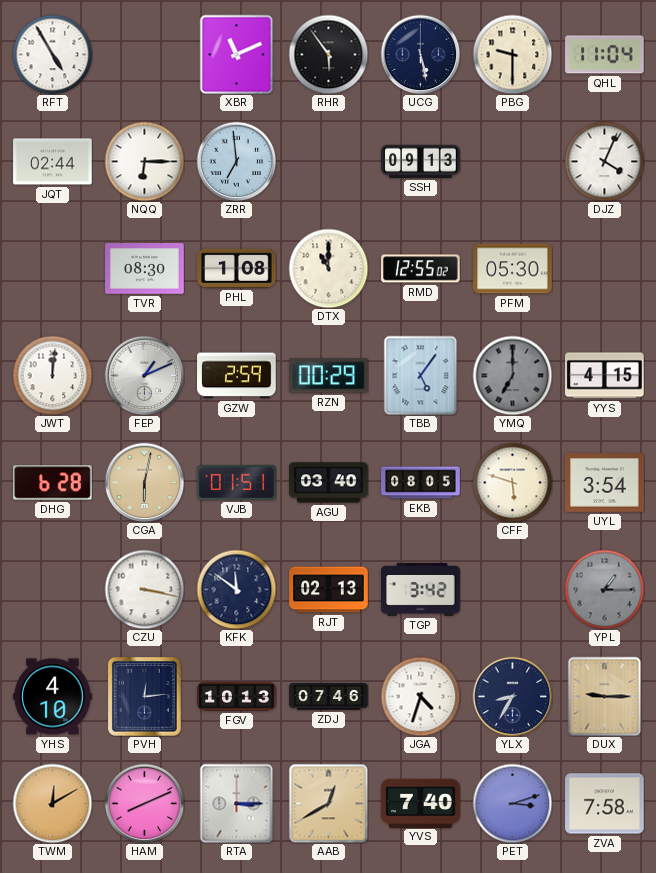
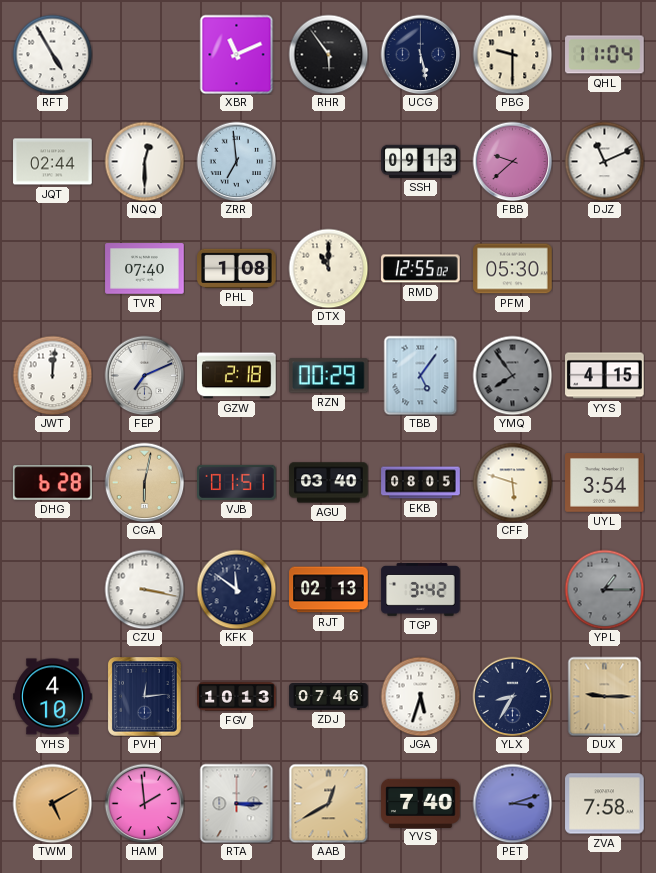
NQQ: 6:15 -> 12:30 (144, 161)
FBB: none -> 9:38 (512, 161)
DJZ: 4:04 -> 11:11 (604, 161)
TVR: 08:30 -> 07:40 (145, 269)
FEP: 1:11 -> 7:11 (144, 375)
GZW: 2:59 -> 2:18 (237, 376)
YMQ: 7:00 -> 7:54 (512, 375)
JGA: 4:33 -> 5:33 (420, 696)
TWM: 12:10 -> 5:10 (52, 803)
HAM: 8:11 -> 1:59 (144, 803)
